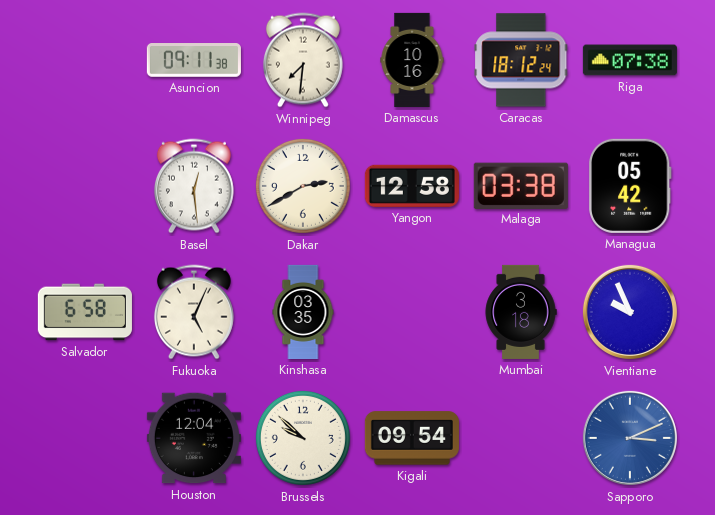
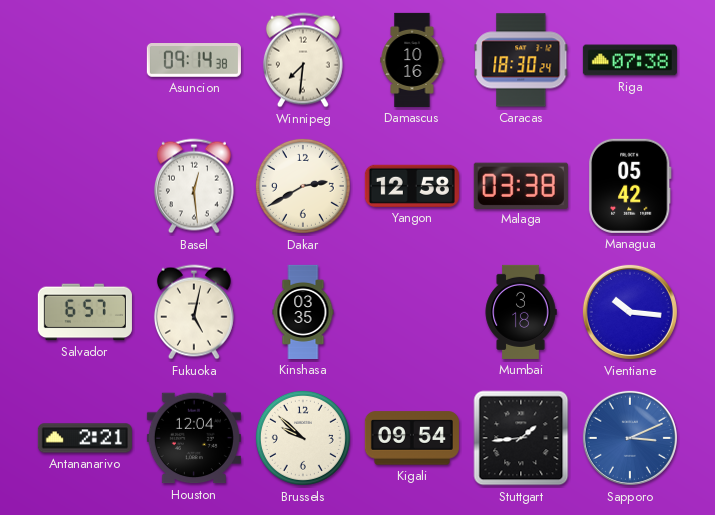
Asuncion: 09:11 -> 09:14 (194, 61)
Caracas: 18:12 -> 18:30 (521, 60)
Salvador: 6:58 -> 6:57 (85, 312)
Fukuoka: 5:04 -> 5:02 (194, 312)
Vientiane: 9:56 -> 10:16 (630, 312)
Antananarivo: none -> 2:21 (85, 438)
Stuttgart: none -> 1:44 (521, 438)
